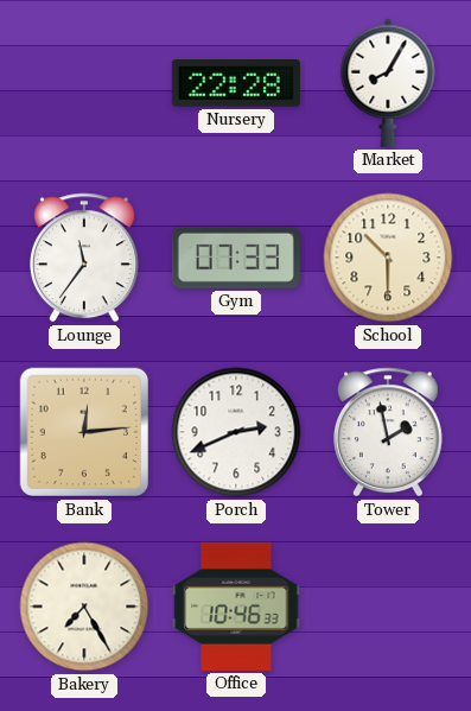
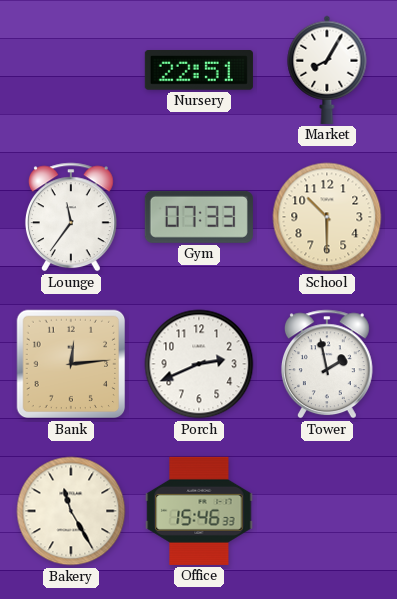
Nursery: 22:28 -> 22:51 (199, 71)
Bakery: 7:25 -> 11:25 (71, 511)
Office: 10:46 -> 15:46 (199, 511)
